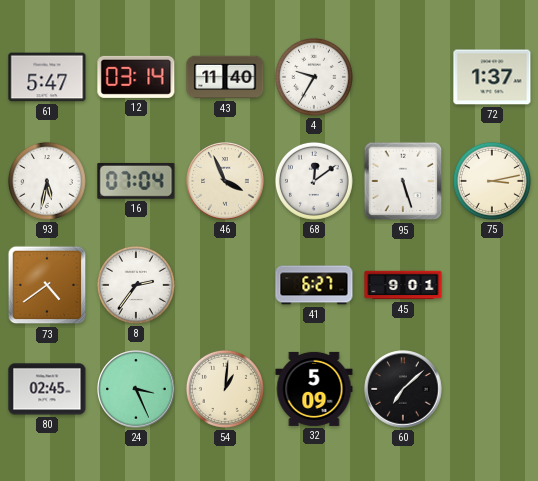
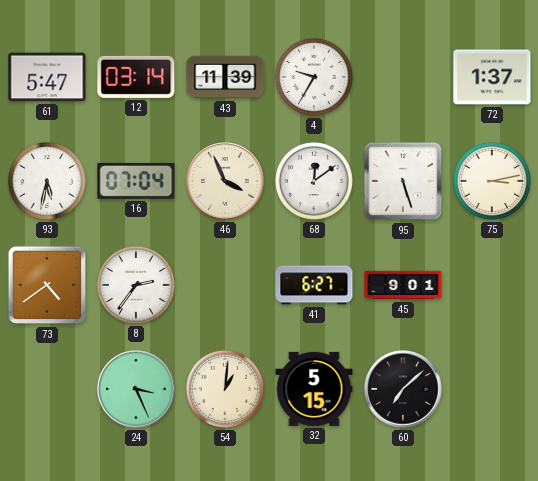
43: 11:40 -> 11:39 (225, 77)
80: 02:45 -> none (47, 389)
32: 5:09 -> 5:15 (314, 389)
